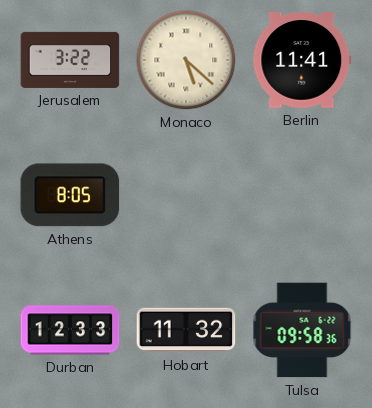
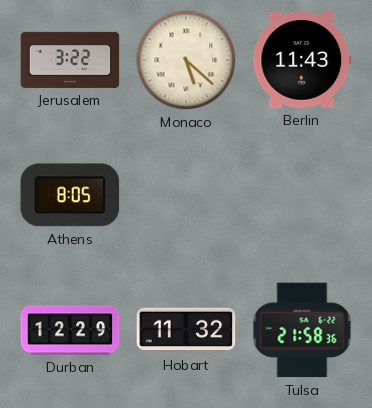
Berlin: 11:41 -> 11:43 (302, 61)
Durban: 12:33 -> 12:29 (70, 330)
Tulsa: 09:58 -> 21:58 (302, 330)
